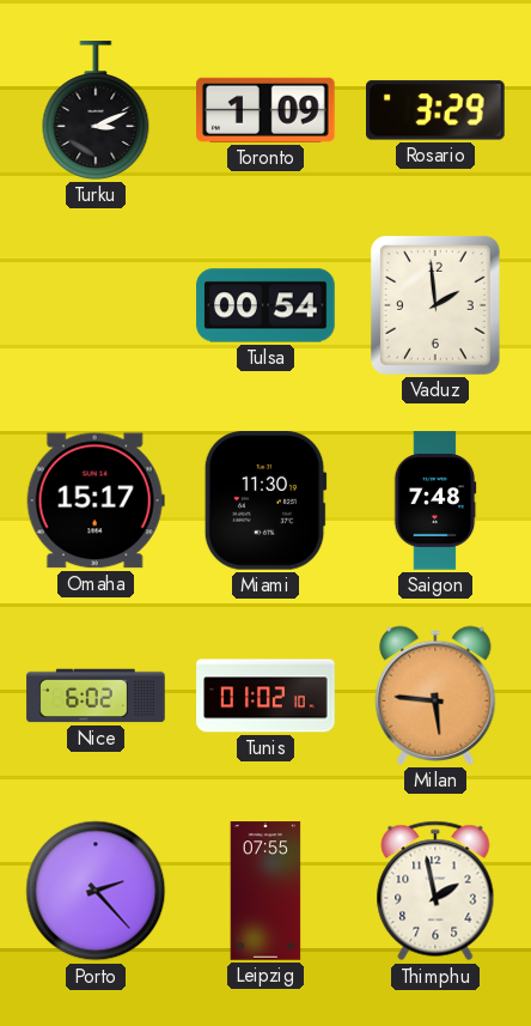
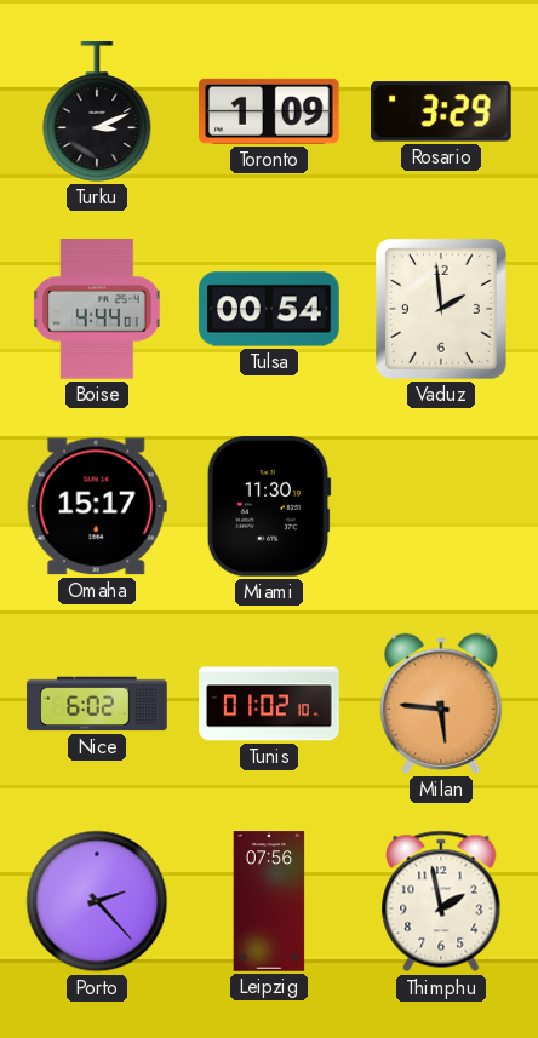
Boise: none -> 4:44 (98, 309)
Saigon: 7:48 -> none (435, 500)
Leipzig: 07:55 -> 07:56 (269, 901)
